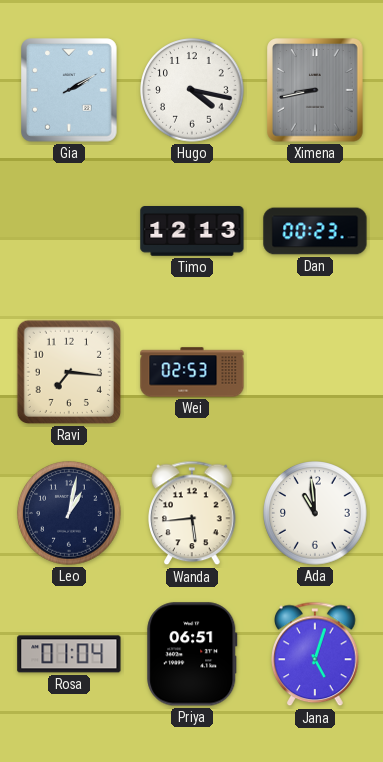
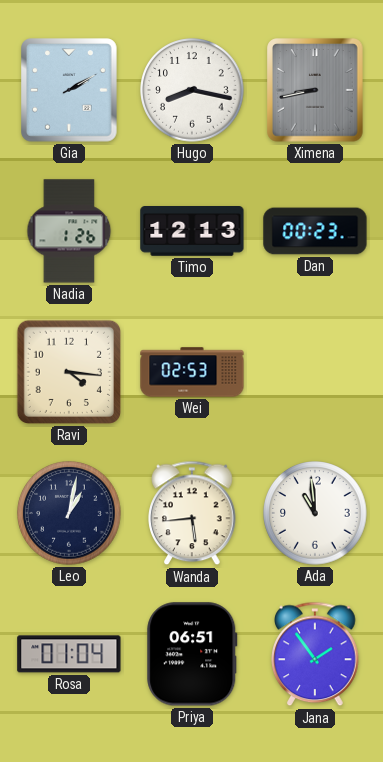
Hugo: 4:17 -> 8:17 (192, 90)
Nadia: none -> 1:26 (69, 231)
Ravi: 7:16 -> 4:16 (69, 372)
Jana: 5:03 -> 1:54 (315, 654)
